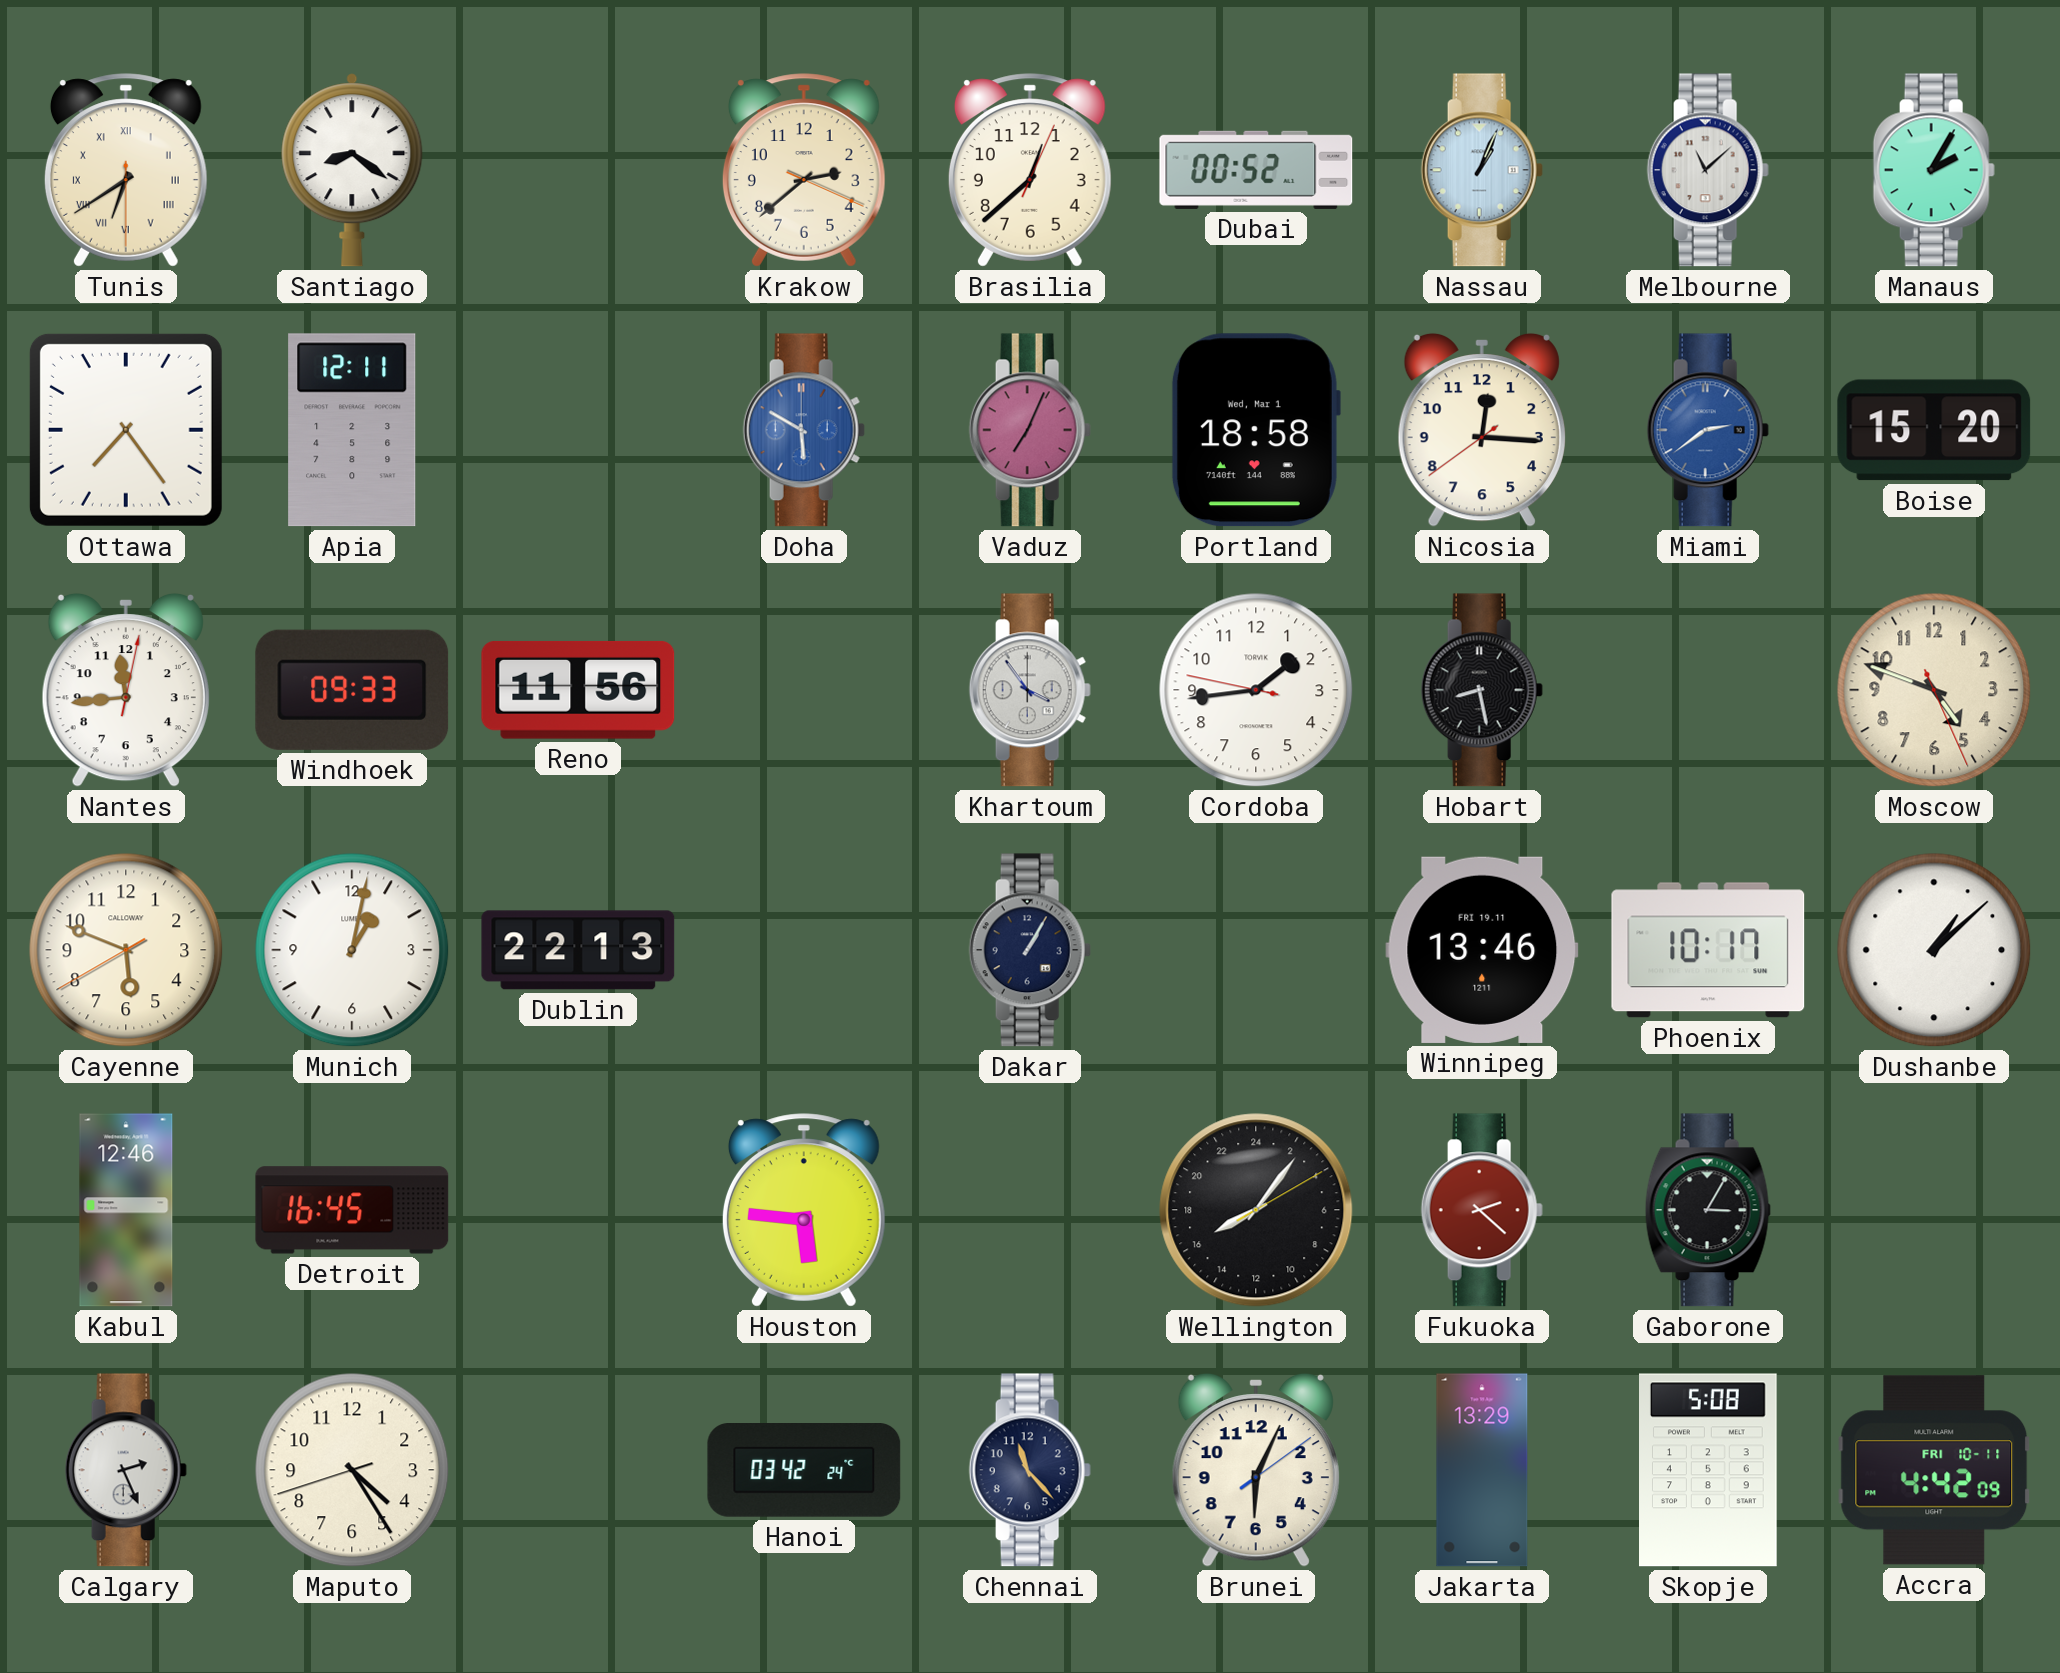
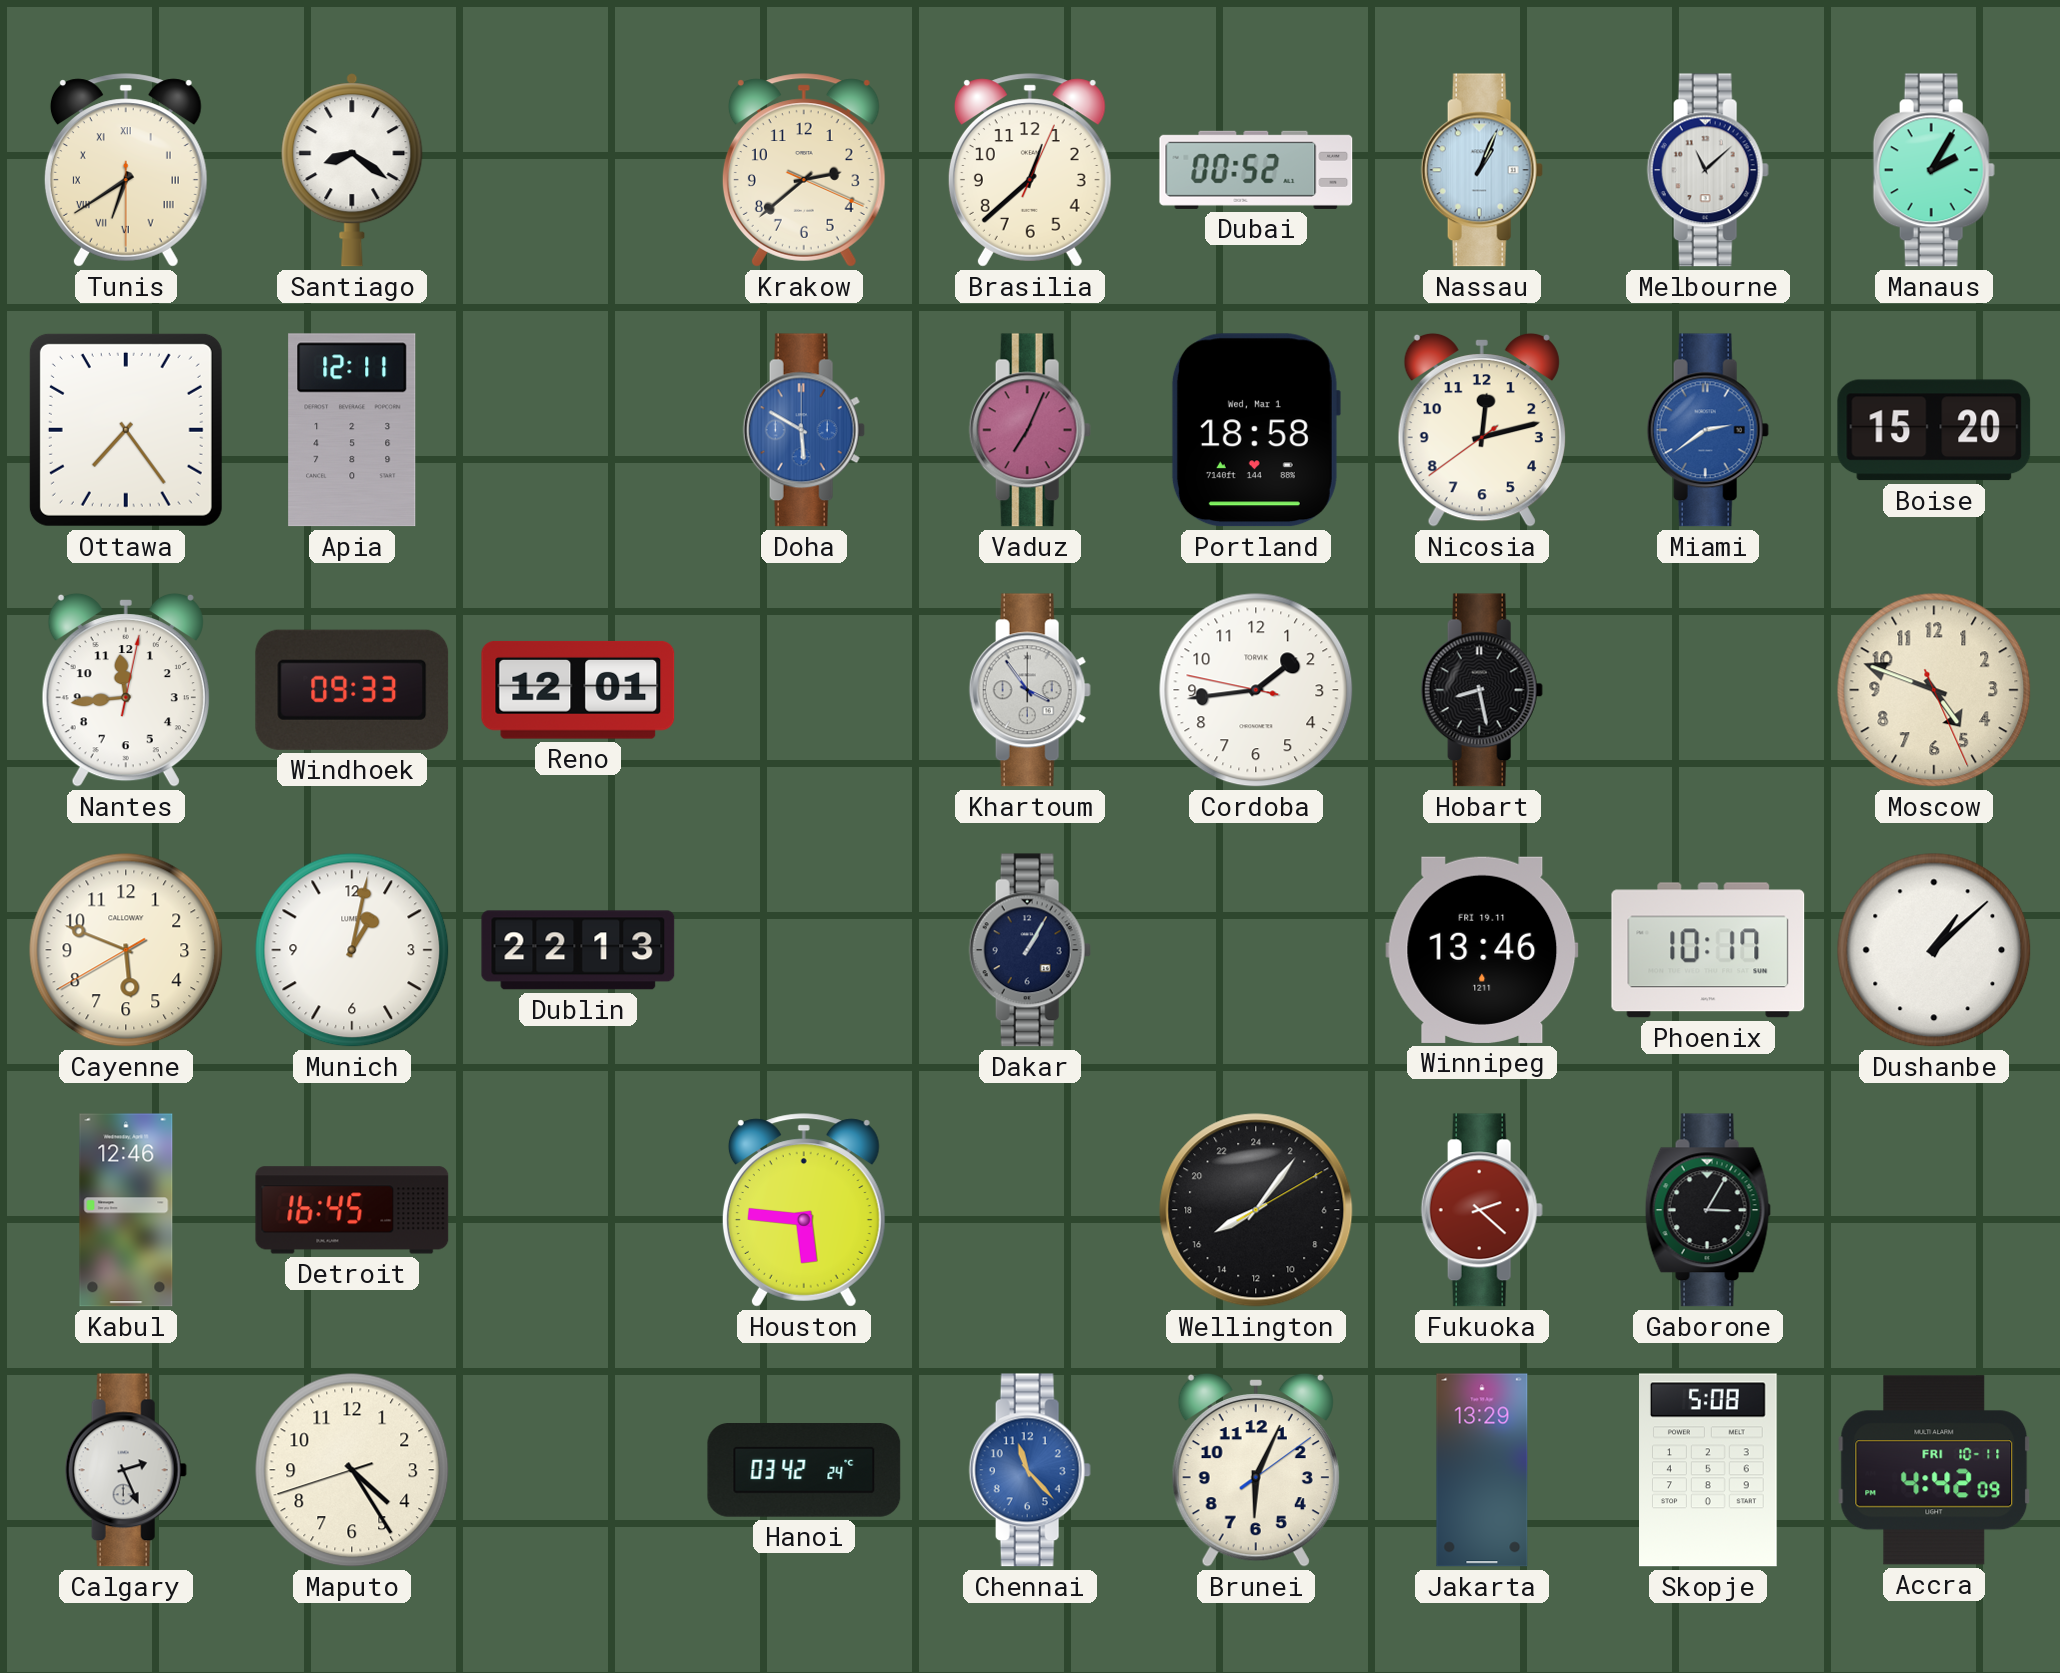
Nicosia: 12:15 -> 12:12 (1482, 430)
Reno: 11:56 -> 12:01 (578, 690)
Chennai dial: navy -> blue (1030, 1470)
